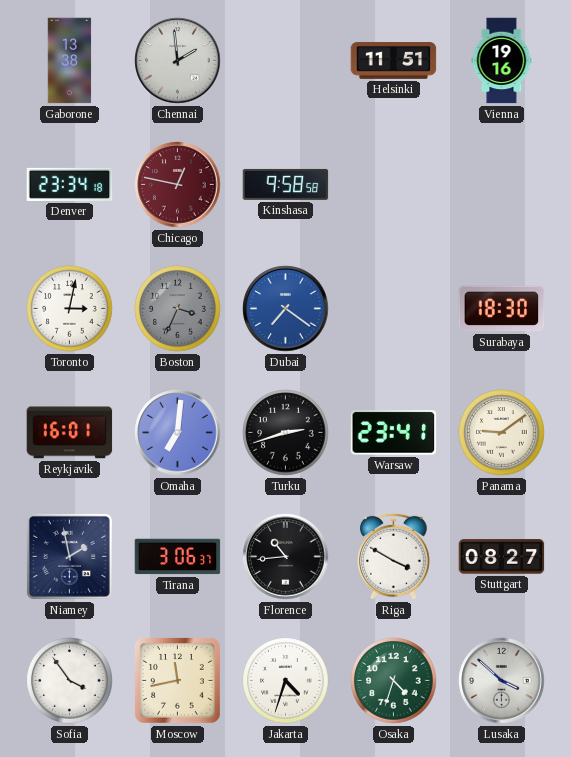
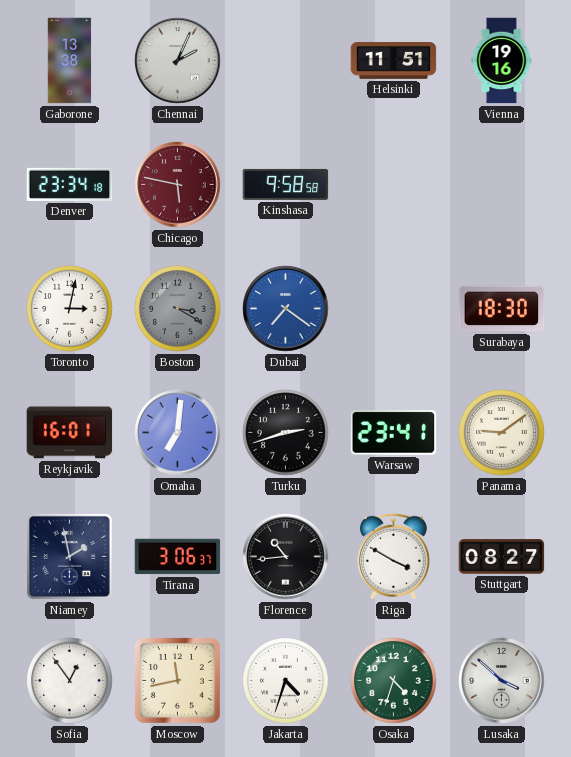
Chennai: 1:59 -> 2:04 (178, 61)
Chicago: 12:47 -> 5:47 (178, 185)
Boston: 3:34 -> 3:20 (178, 309)
Sofia: 3:54 -> 12:54 (70, 681)
